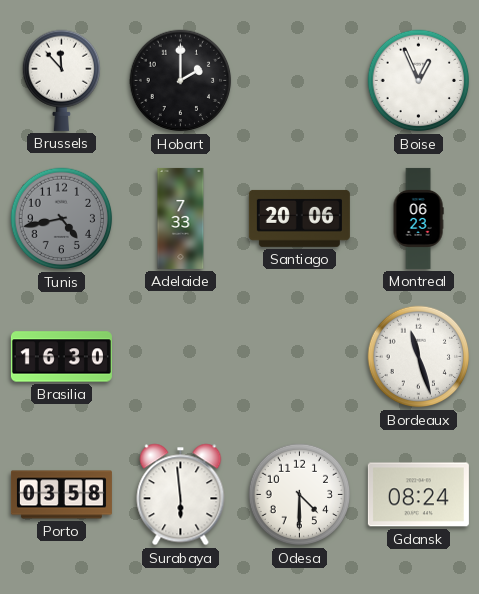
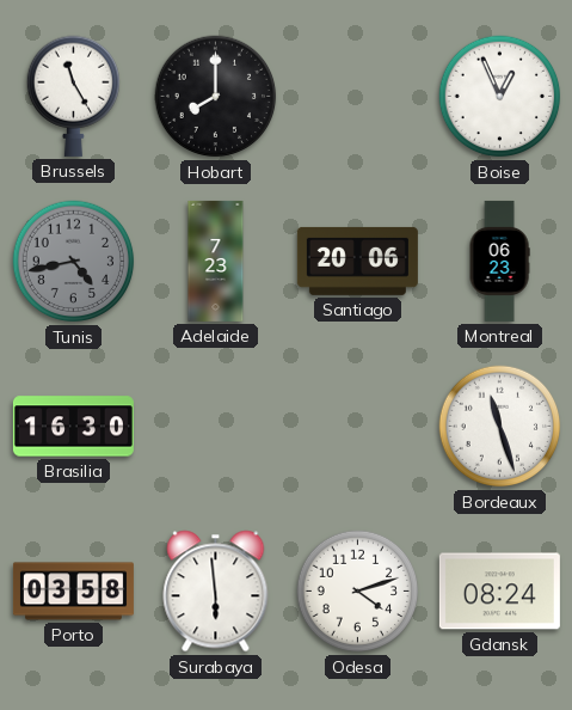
Brussels: 11:53 -> 11:25 (73, 96)
Hobart: 2:00 -> 8:00 (216, 97)
Adelaide: 7:33 -> 7:23 (216, 261)
Odesa: 4:30 -> 4:12 (358, 592)
